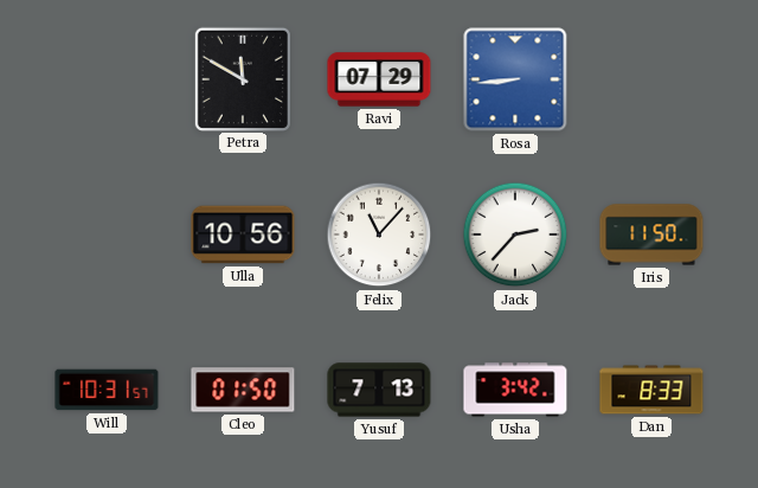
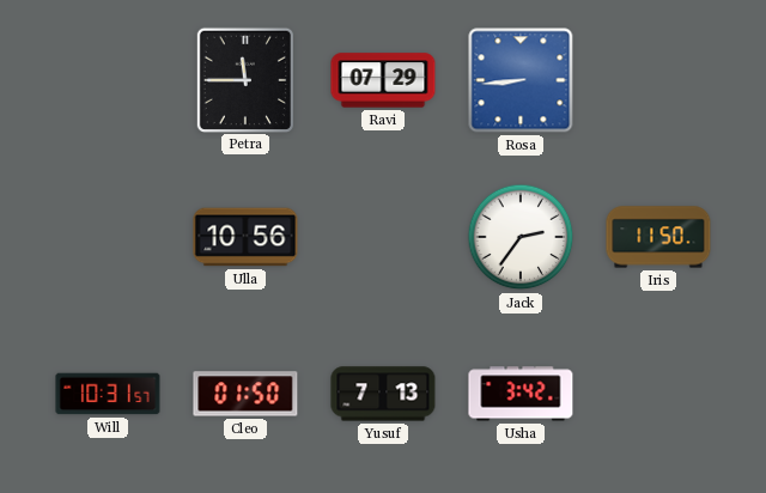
Petra: 11:50 -> 11:45 (245, 79)
Felix: 11:07 -> none (379, 235)
Jack: 2:37 -> 2:36 (521, 237)
Dan: 8:33 -> none (651, 390)
